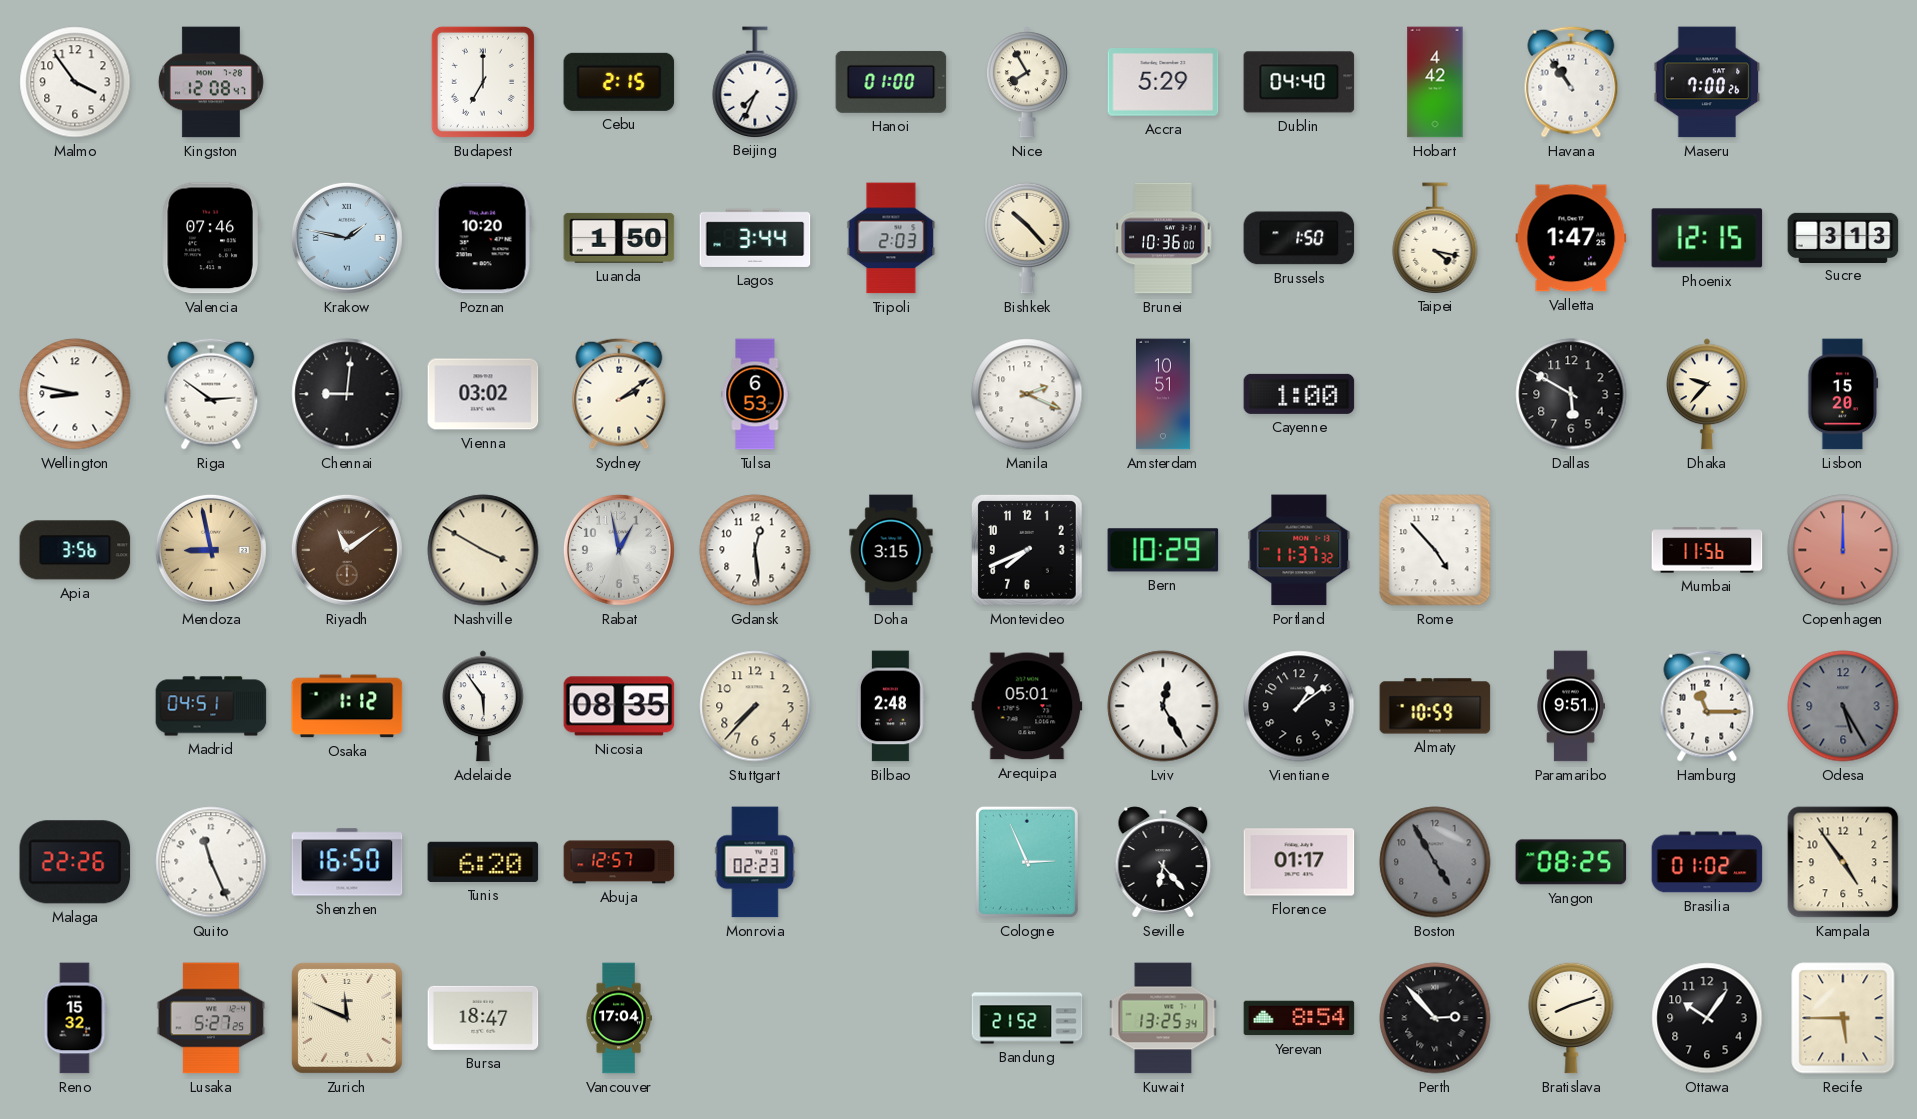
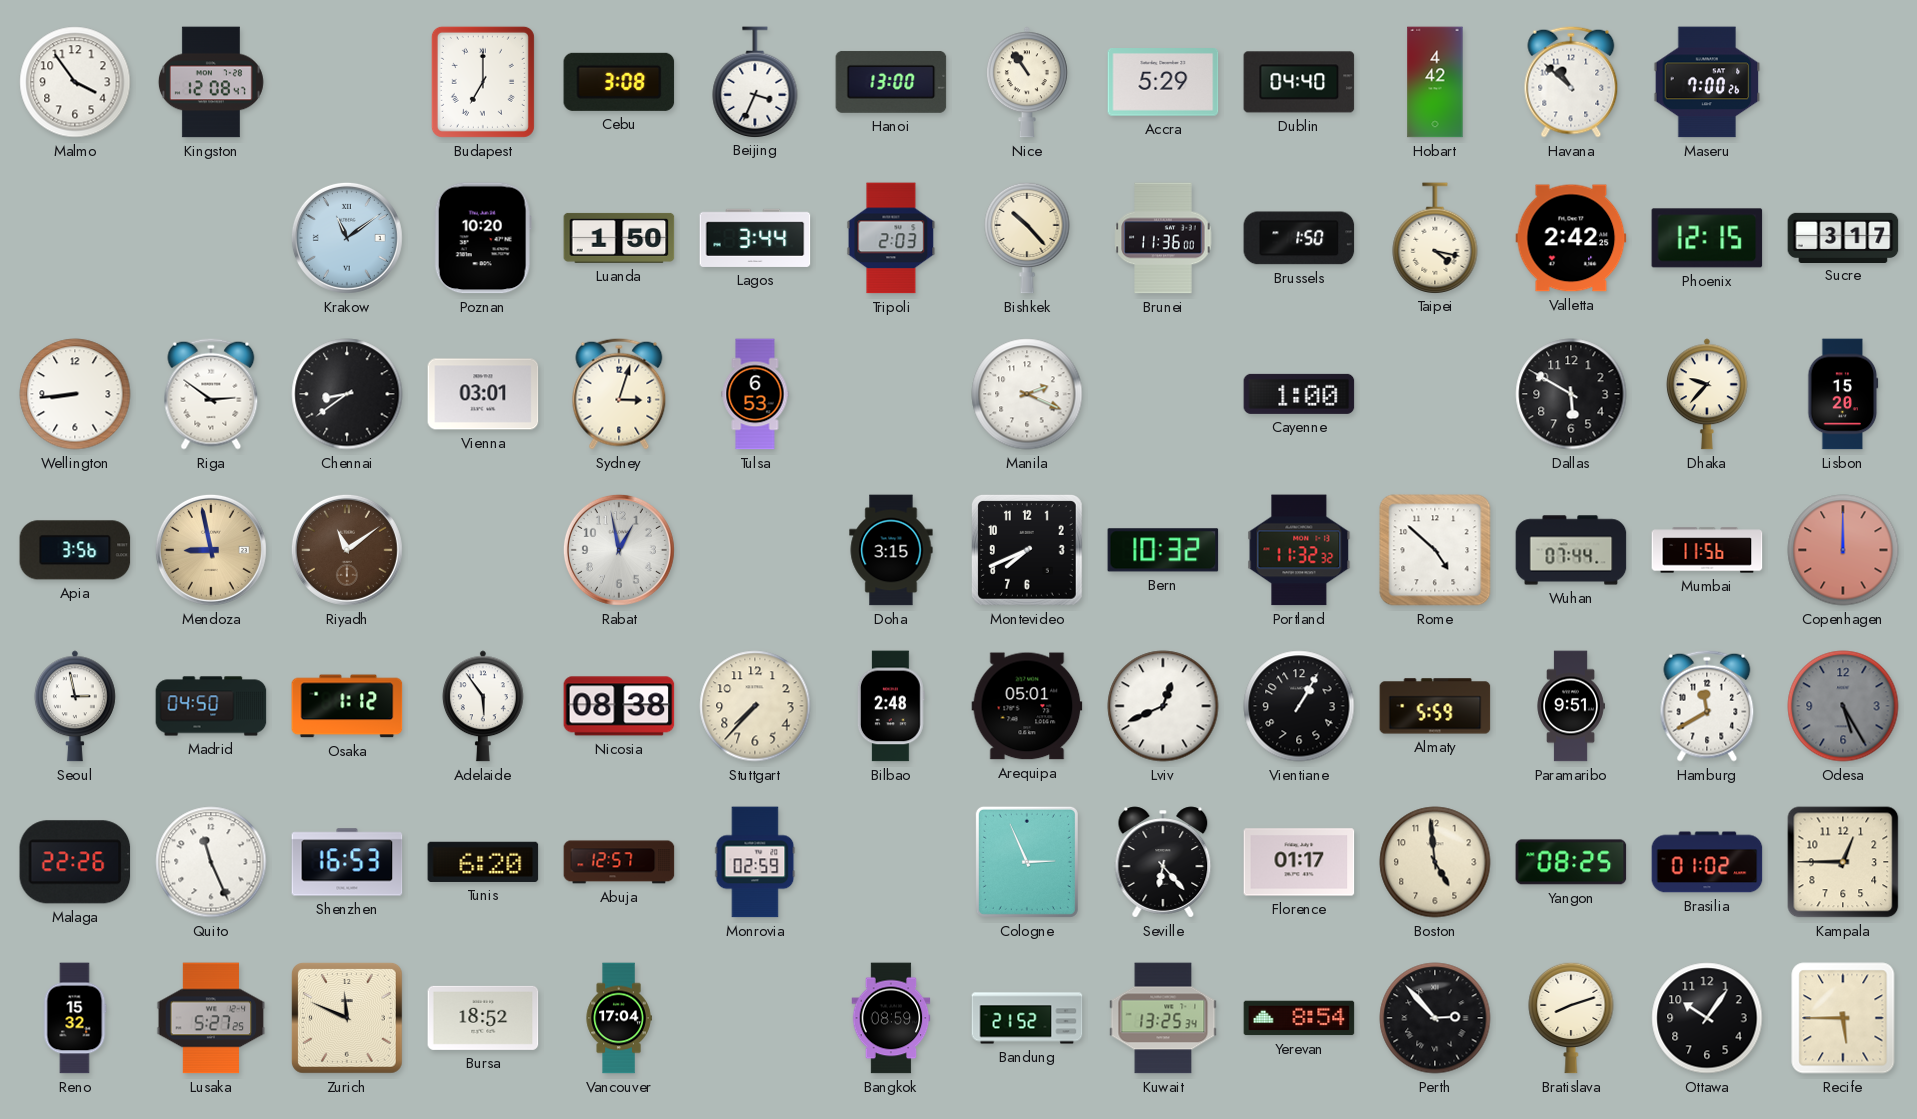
Cebu: 2:15 -> 3:08 (619, 82)
Beijing: 7:34 -> 3:34 (755, 82)
Hanoi: 01:00 -> 13:00 (891, 82)
Nice: 7:55 -> 10:54 (1027, 82)
Havana: 10:54 -> 10:52 (1571, 82)
Valencia: 07:46 -> none (211, 238)
Krakow: 1:47 -> 11:09 (347, 238)
Brunei: 10:36 -> 11:36 (1163, 238)
Valletta: 1:47 -> 2:42 (1571, 238)
Sucre: 3:13 -> 3:17 (1843, 237)
Wellington: 8:47 -> 8:44 (75, 394)
Chennai: 9:01 -> 8:39 (347, 394)
Vienna: 03:02 -> 03:01 (483, 394)
Sydney: 2:09 -> 3:03 (619, 394)
Amsterdam: 10:51 -> none (1163, 394)
Nashville: 3:50 -> none (483, 550)
Gdansk: 12:29 -> none (755, 550)
Bern: 10:29 -> 10:32 (1163, 550)
Portland: 11:37 -> 11:32 (1299, 550)
Rome: 4:53 -> 4:52 (1435, 550)
Wuhan: none -> 07:44 (1571, 550)
Seoul: none -> 2:58 (75, 706)
Madrid: 04:51 -> 04:50 (211, 706)
Nicosia: 08:35 -> 08:38 (619, 706)
Lviv: 12:25 -> 12:41 (1163, 706)
Vientiane: 1:09 -> 1:05 (1299, 706)
Almaty: 10:59 -> 5:59 (1435, 706)
Hamburg: 11:15 -> 11:40 (1707, 706)
Shenzhen: 16:50 -> 16:53 (347, 862)
Monrovia: 02:23 -> 02:59 (755, 862)
Boston: 4:55 -> 4:59 (1435, 862)
Boston dial: grey -> cream (1435, 862)
Kampala: 4:54 -> 12:45 (1843, 862)
Bursa: 18:47 -> 18:52 (483, 1018)
Bangkok: none -> 08:59 (891, 1018)
